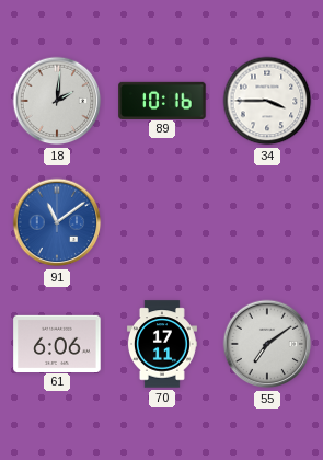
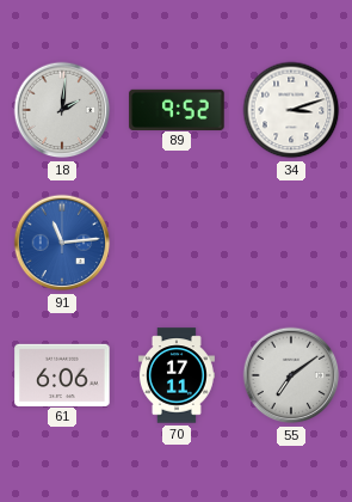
89: 10:16 -> 9:52 (177, 109)
34: 3:45 -> 3:12 (291, 110)
91: 11:09 -> 11:14 (62, 243)
